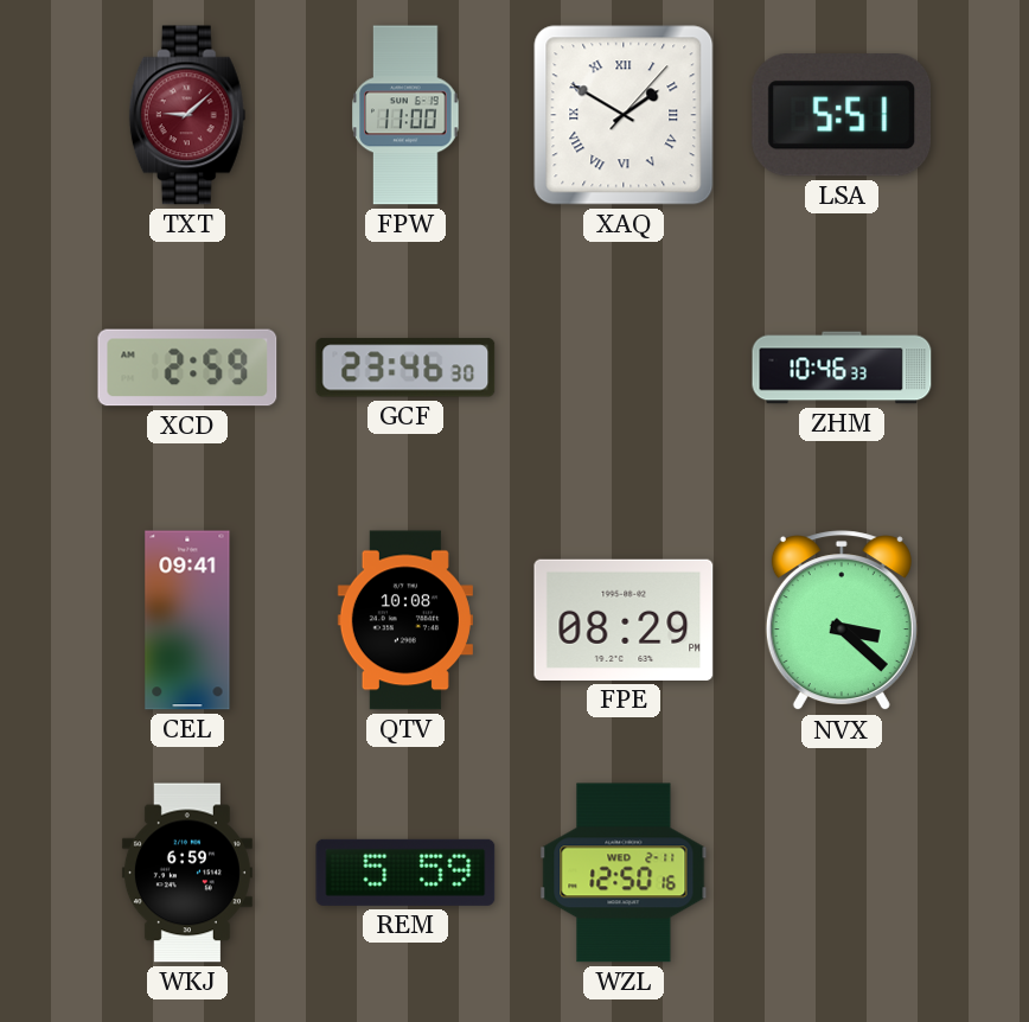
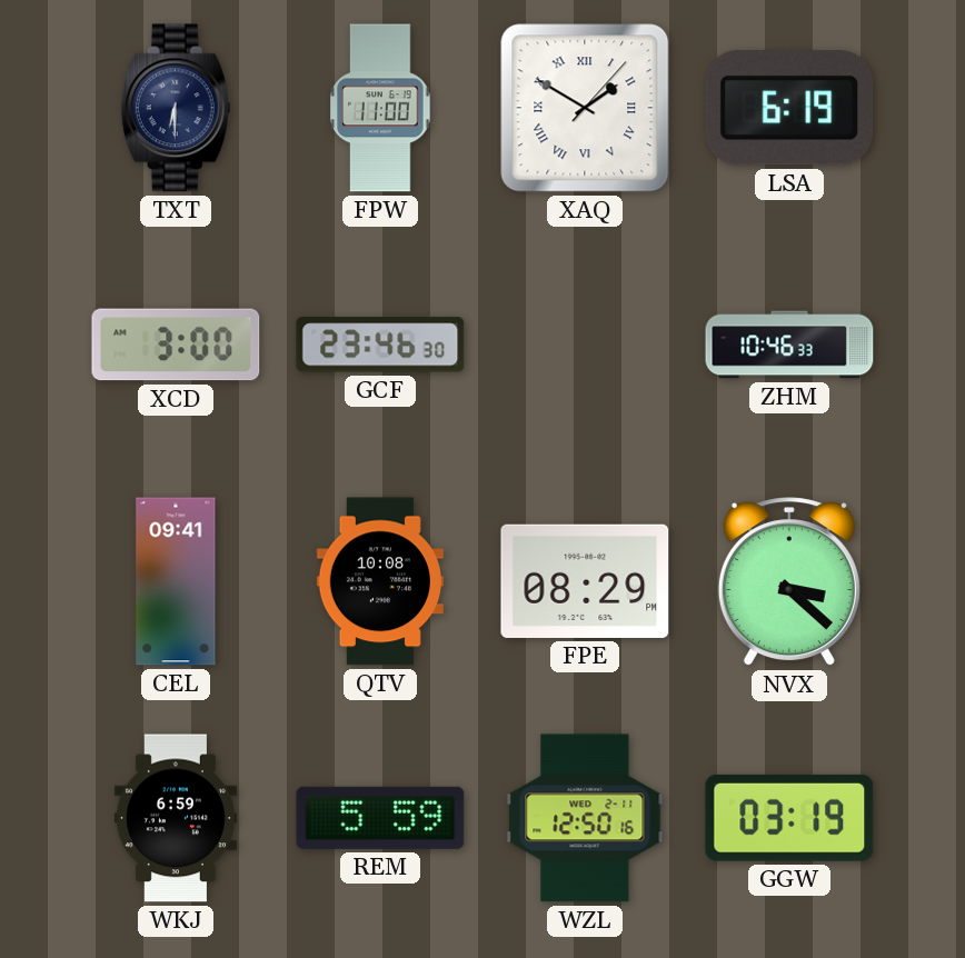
TXT: 9:08 -> 6:30 (176, 108)
TXT dial: burgundy -> navy (176, 108)
LSA: 5:51 -> 6:19 (789, 108)
XCD: 2:59 -> 3:00 (176, 345)
GGW: none -> 03:19 (789, 818)
